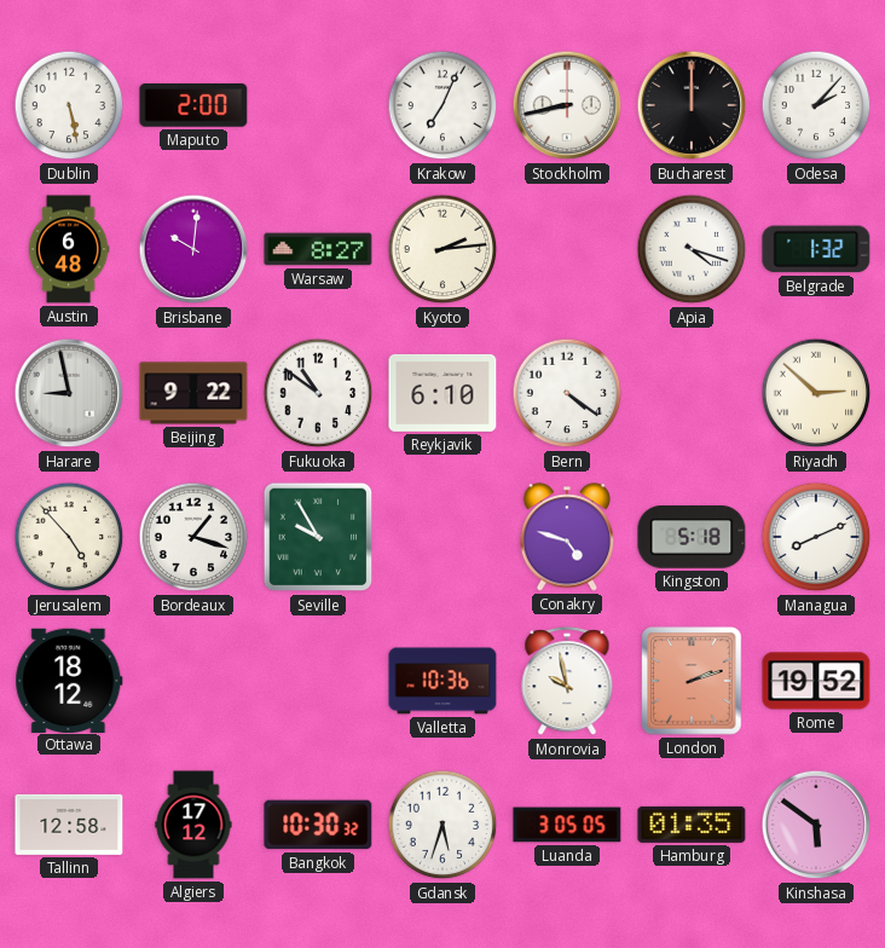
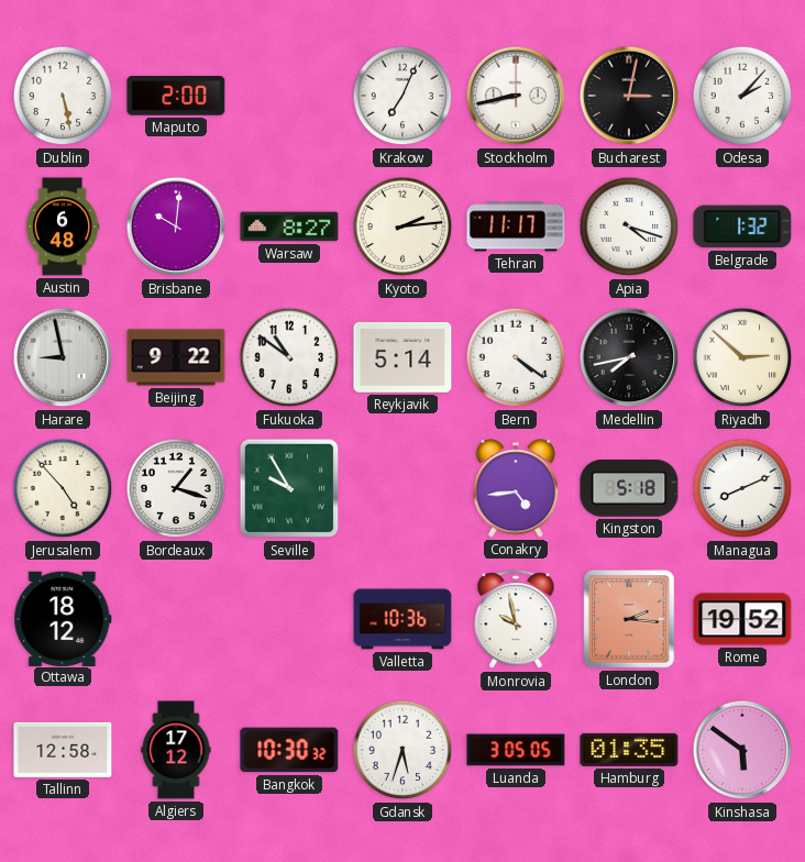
Bucharest: 12:00 -> 3:02 (629, 96)
Tehran: none -> 11:17 (516, 226)
Reykjavik: 6:10 -> 5:14 (402, 357)
Medellin: none -> 7:43 (629, 357)
Conakry: 4:48 -> 4:44 (515, 488)
London: 2:12 -> 2:16 (629, 619)
